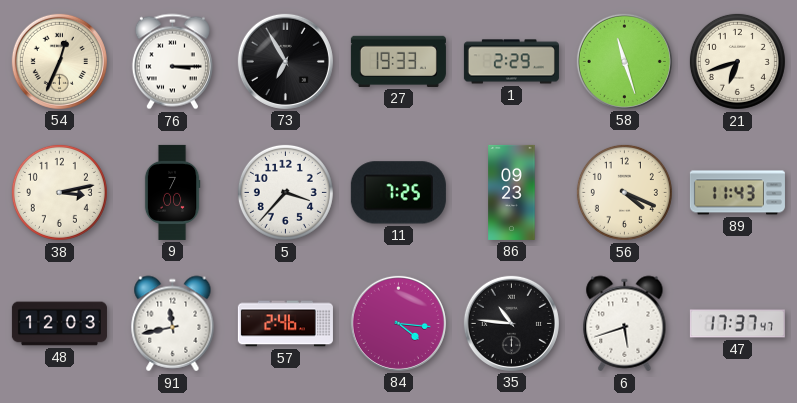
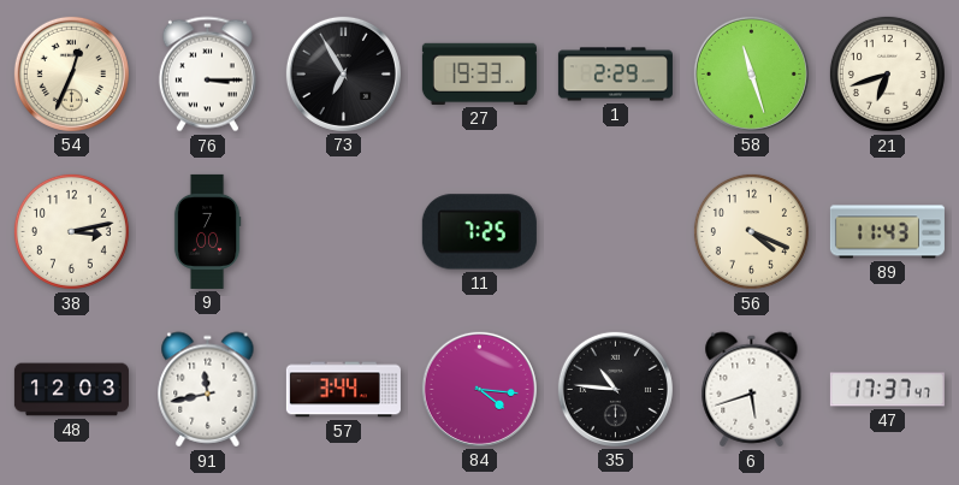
5: 3:37 -> none (285, 192)
86: 09:23 -> none (512, 192)
57: 2:46 -> 3:44 (343, 390)
